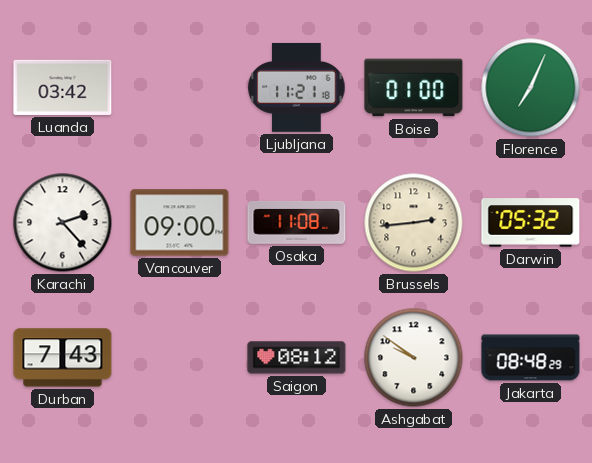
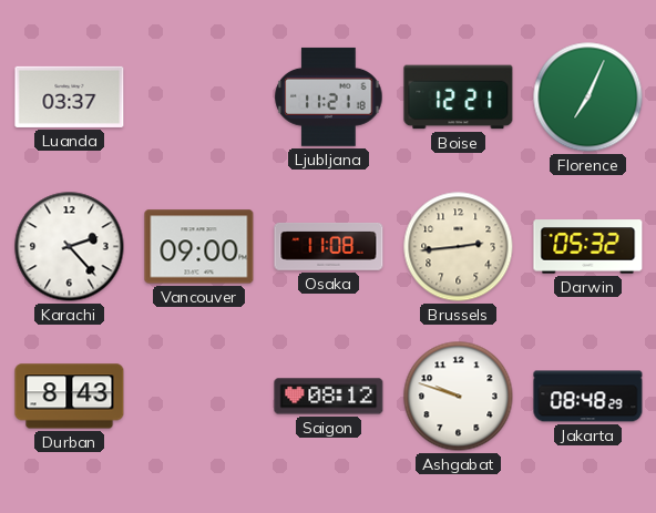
Luanda: 03:42 -> 03:37 (70, 96)
Boise: 01:00 -> 12:21 (459, 98)
Durban: 7:43 -> 8:43 (70, 397)
Ashgabat: 9:51 -> 9:48 (459, 397)
